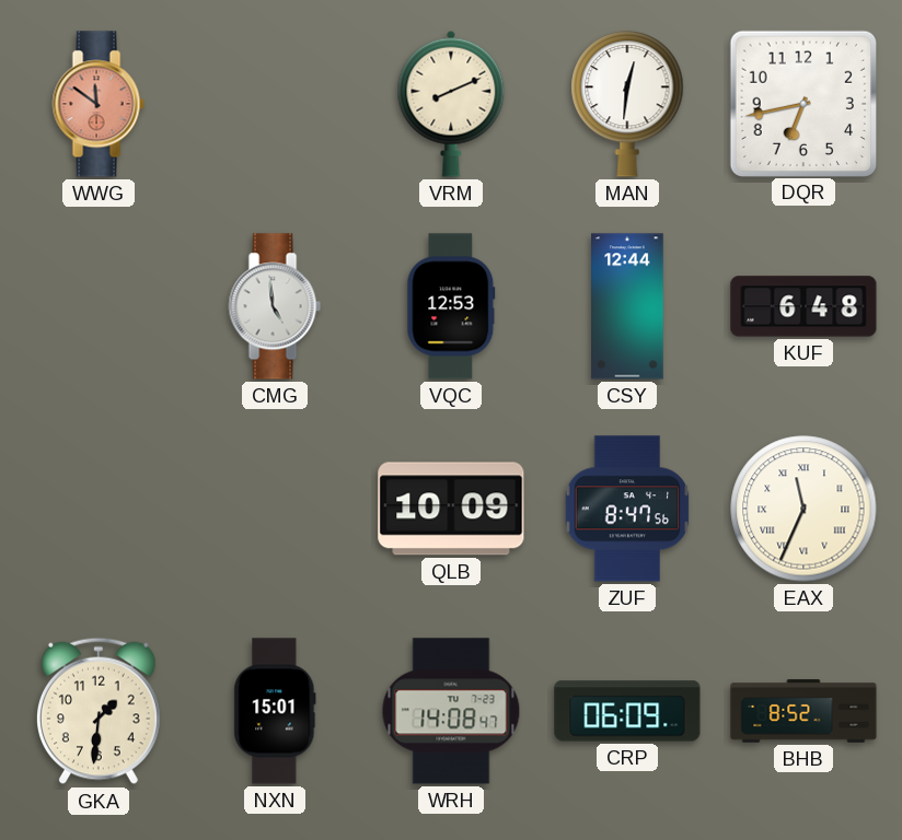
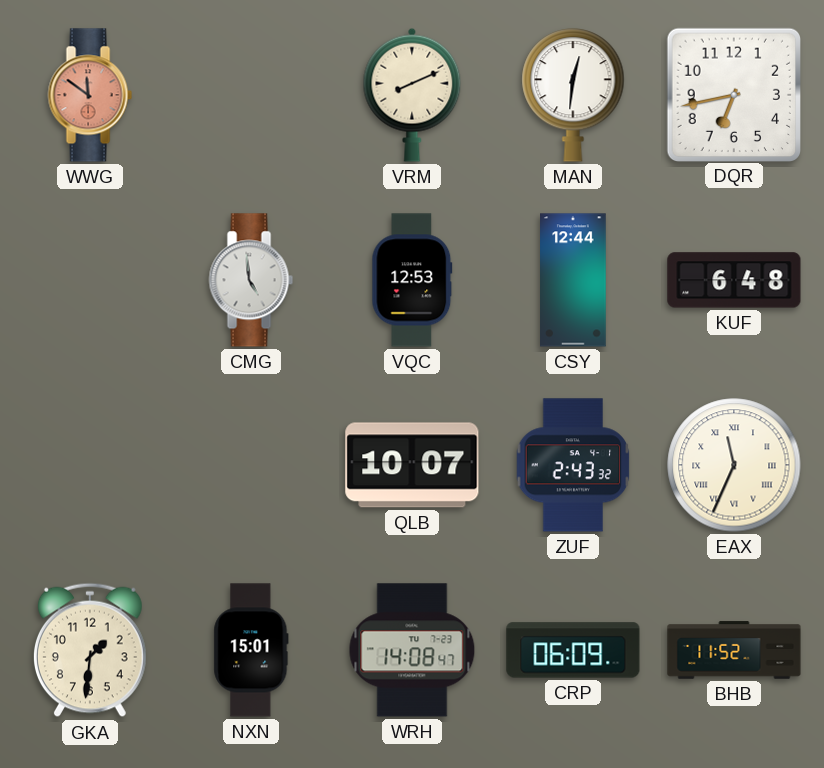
QLB: 10:09 -> 10:07 (412, 465)
ZUF: 8:47 -> 2:43 (573, 465)
BHB: 8:52 -> 11:52 (734, 650)
